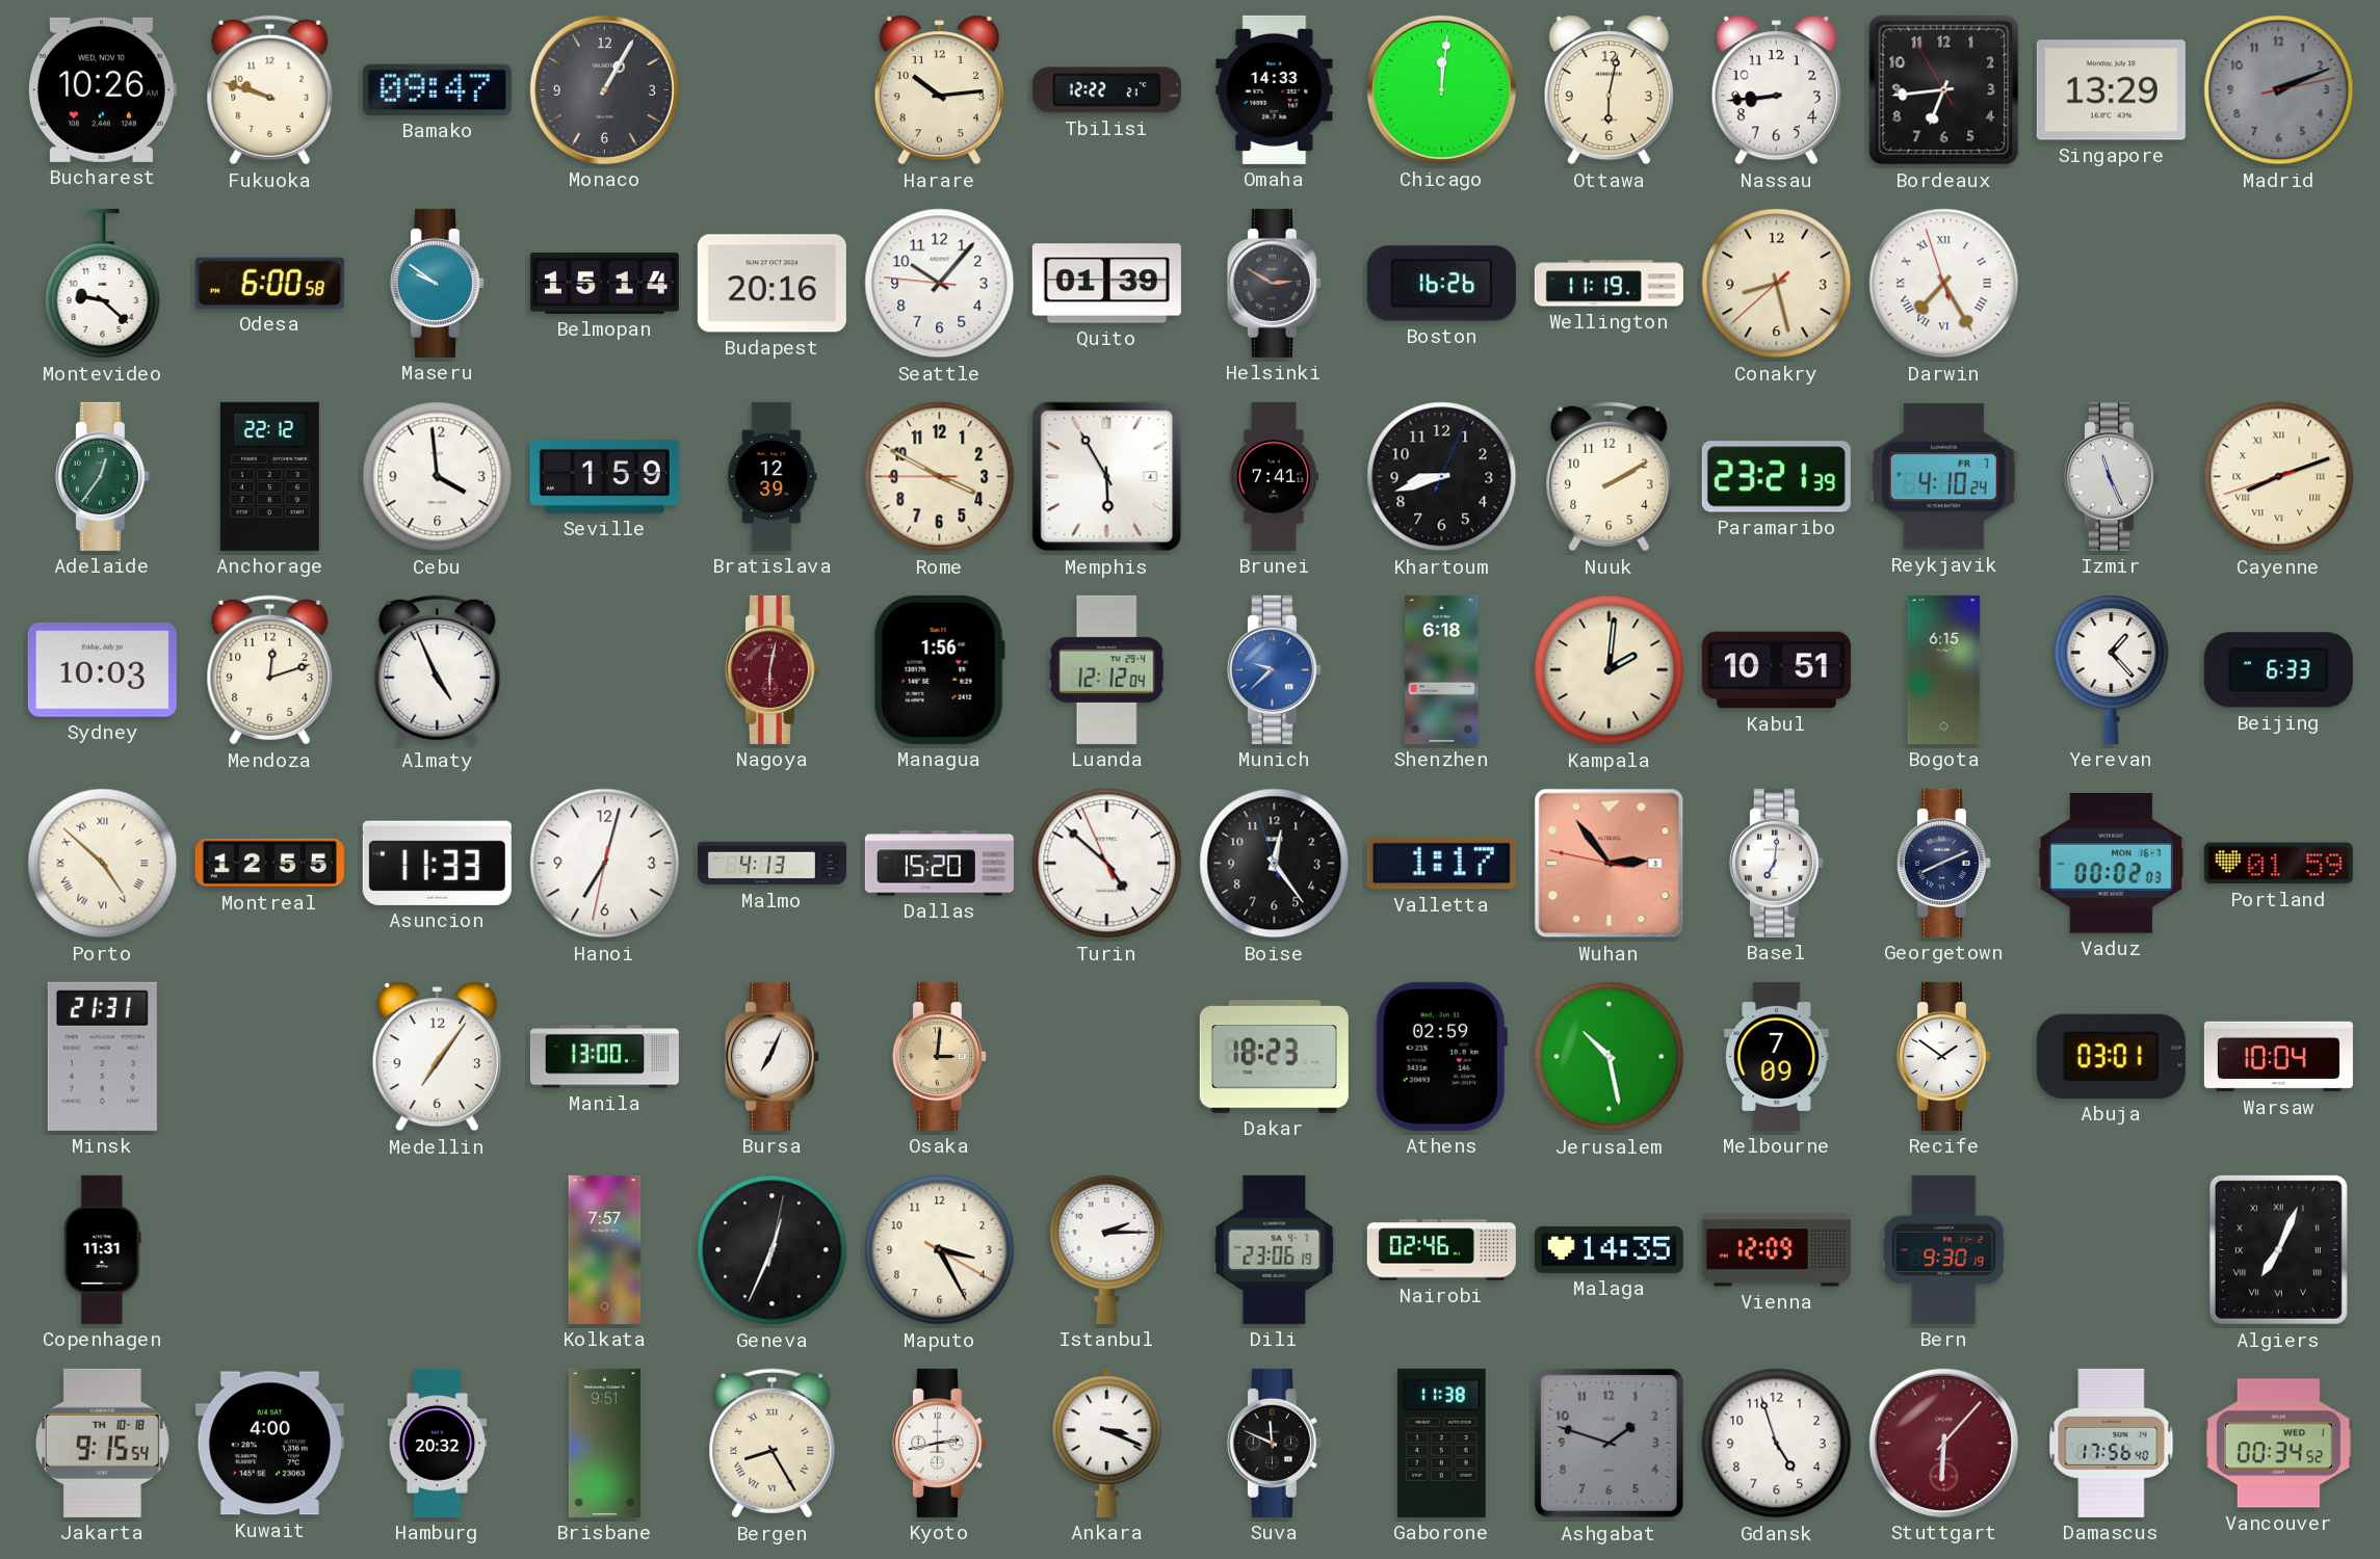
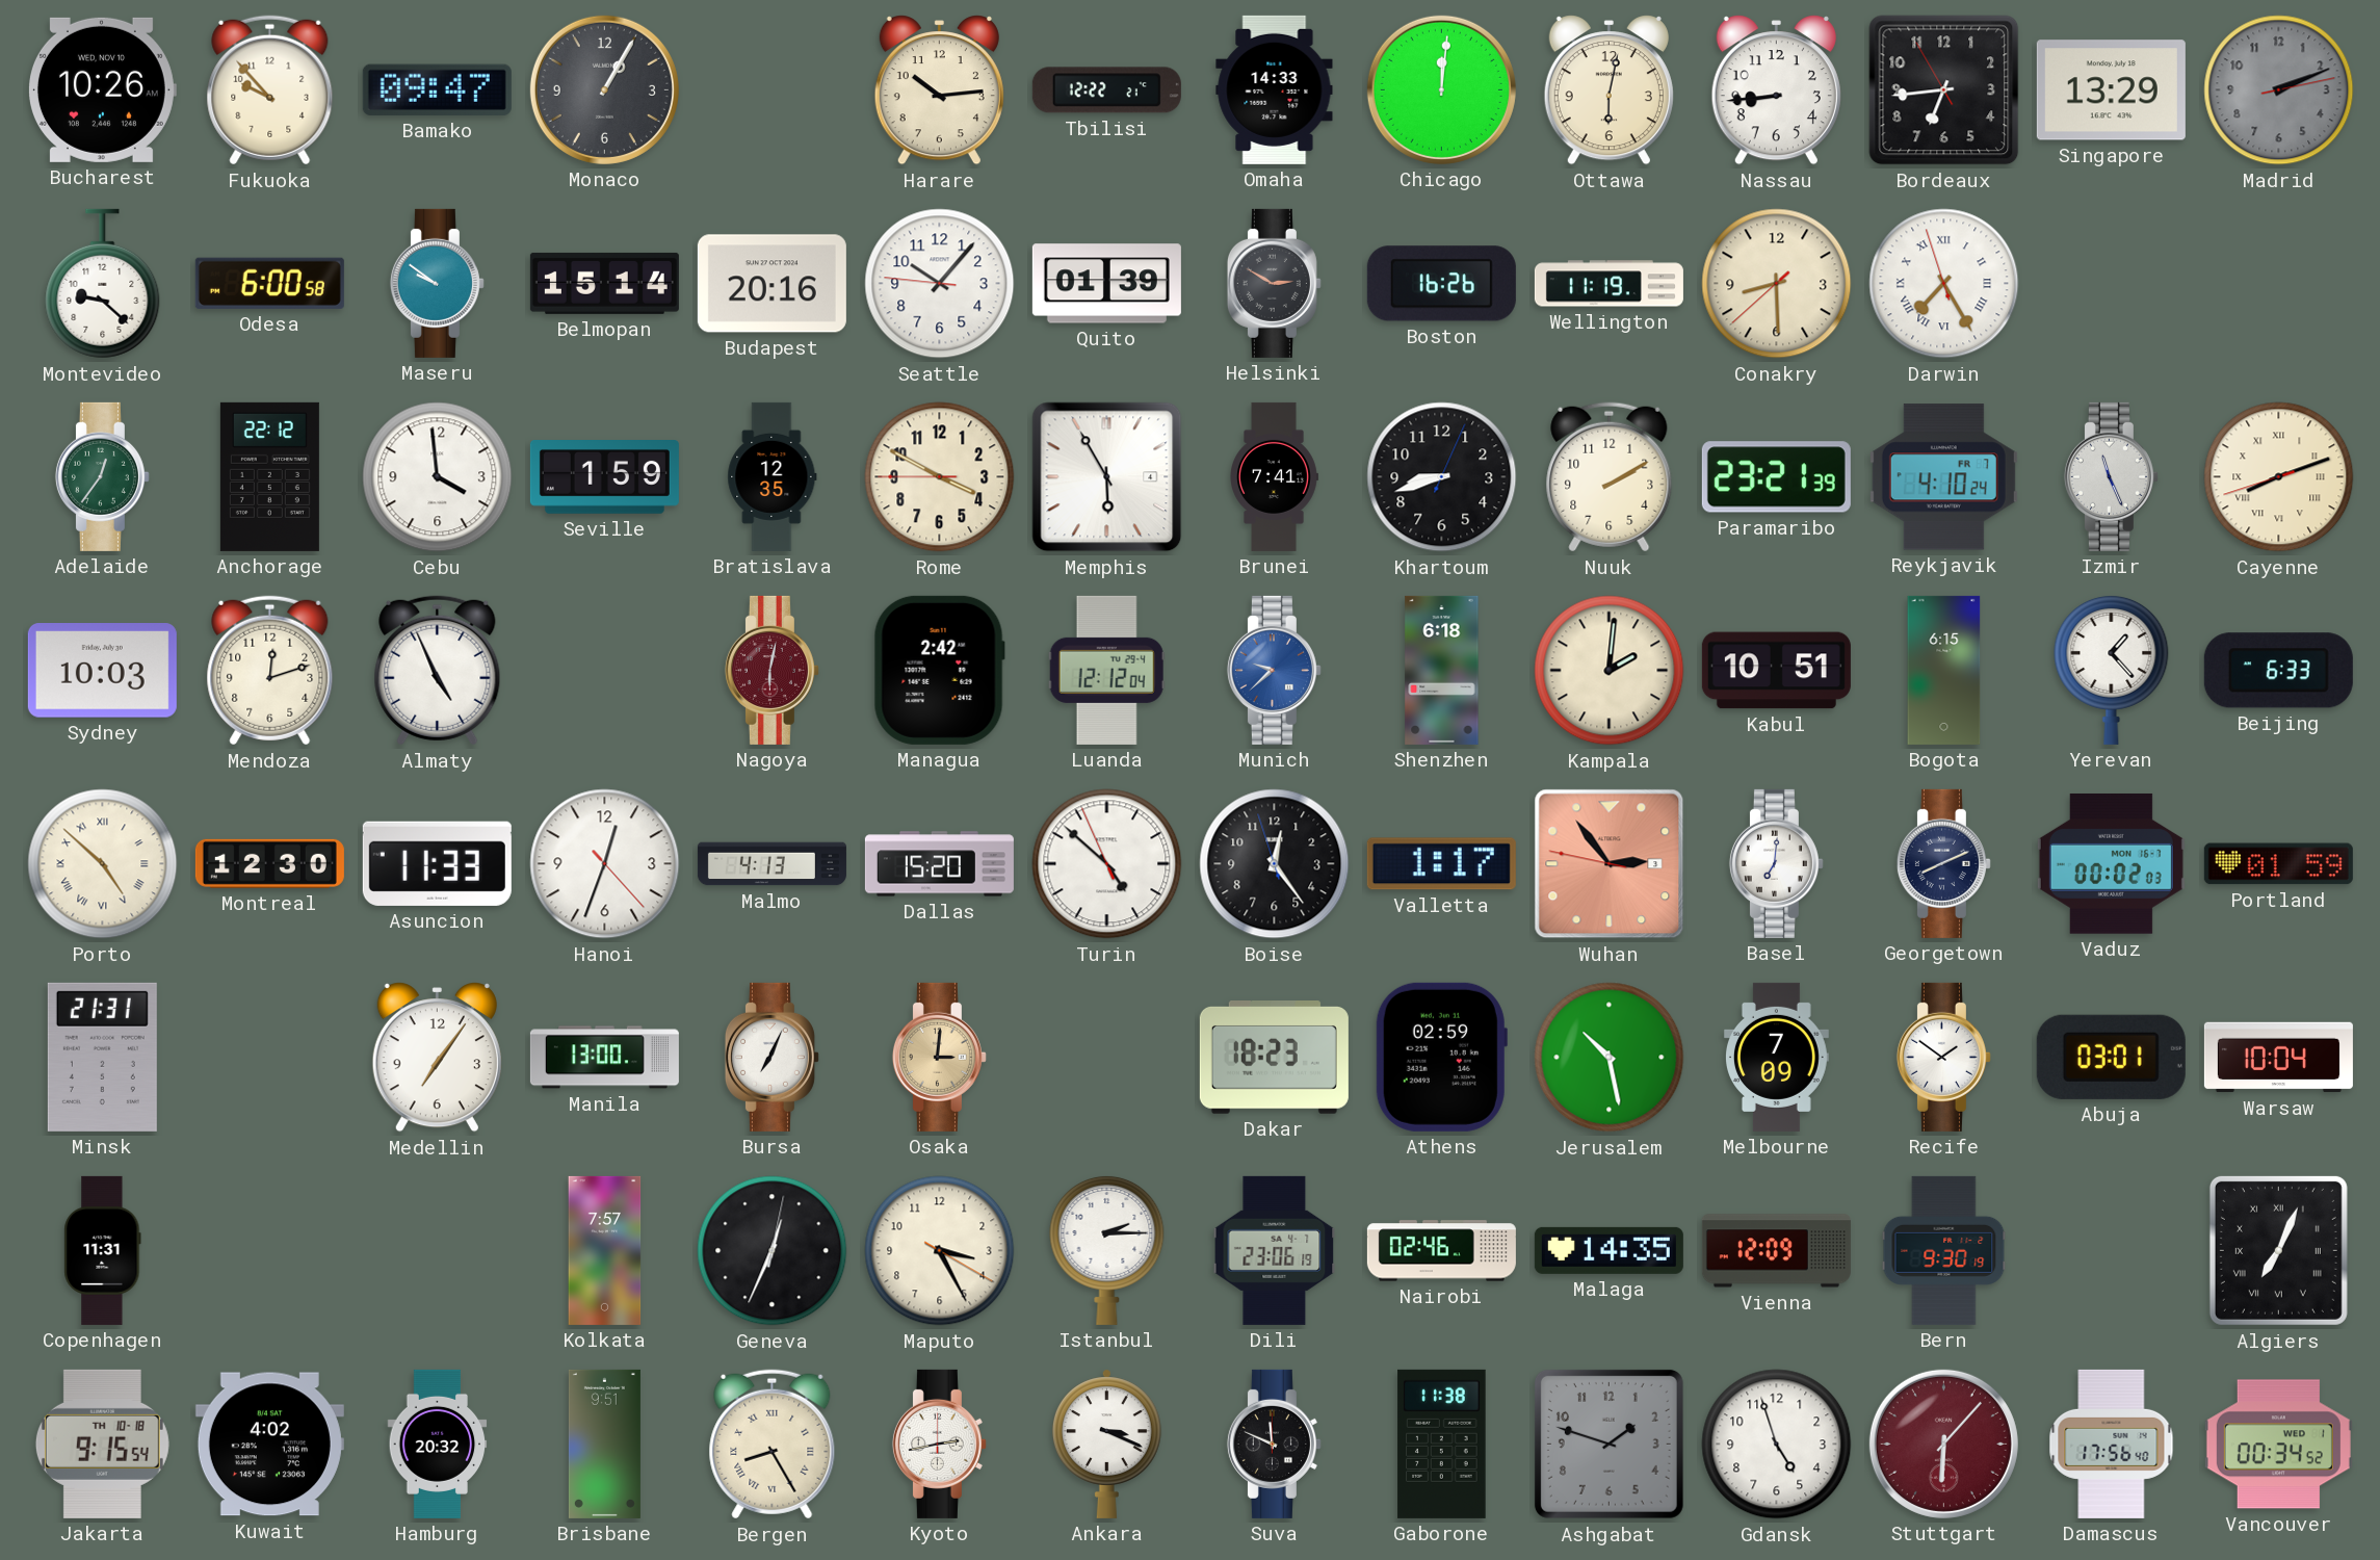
Fukuoka: 9:48 -> 9:53 (270, 90)
Conakry: 8:27 -> 8:29 (1777, 284)
Bratislava: 12:39 -> 12:35 (773, 476)
Managua: 1:56 -> 2:42 (939, 670)
Montreal: 12:55 -> 12:30 (269, 863)
Hanoi: 7:02 -> 12:33 (605, 864)
Kuwait: 4:00 -> 4:02 (269, 1445)
